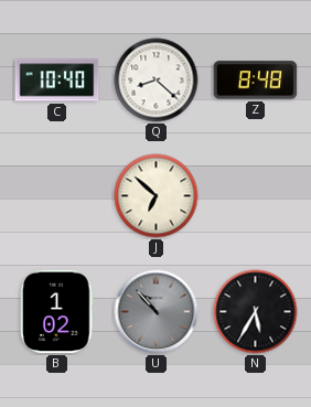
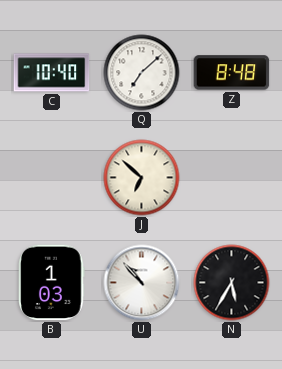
Q: 8:22 -> 7:08 (142, 73)
B: 1:02 -> 1:03 (52, 283)
U dial: grey -> white (142, 283)
